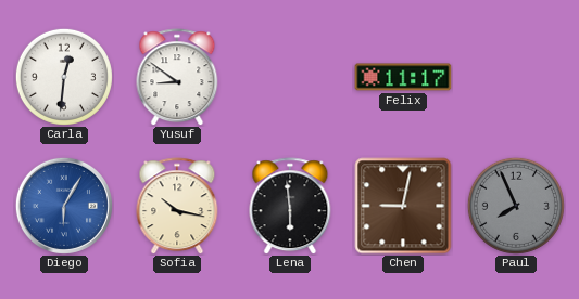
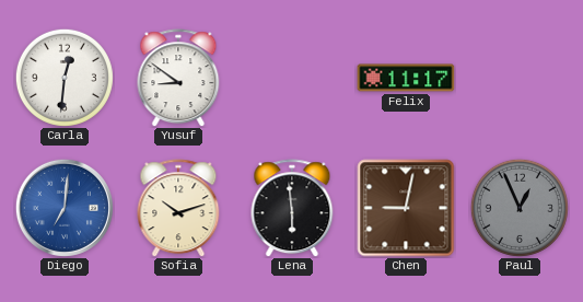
Diego: 6:05 -> 7:01 (65, 208)
Sofia: 10:17 -> 10:12 (178, 208)
Paul: 7:56 -> 12:56 (520, 208)
